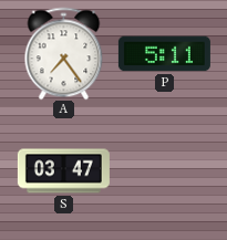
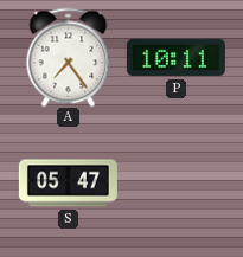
P: 5:11 -> 10:11 (175, 58)
S: 03:47 -> 05:47 (68, 184)
